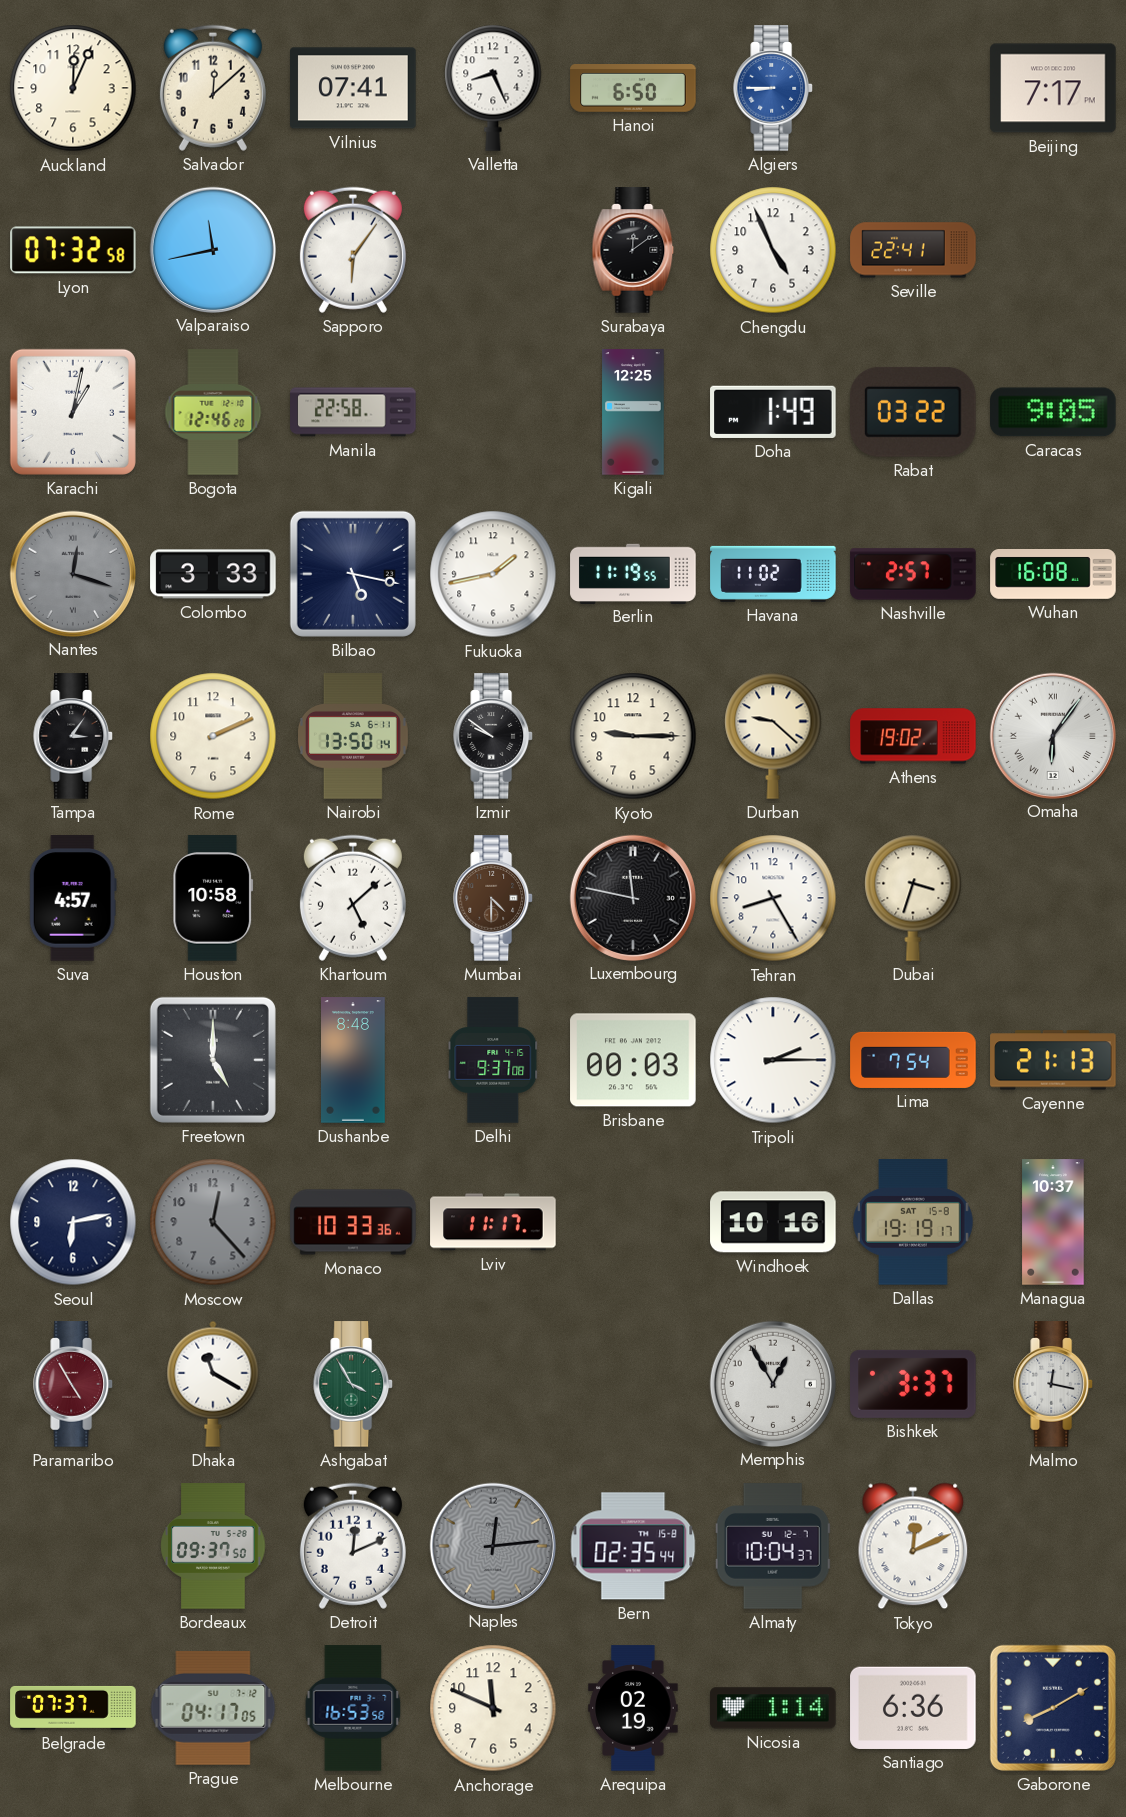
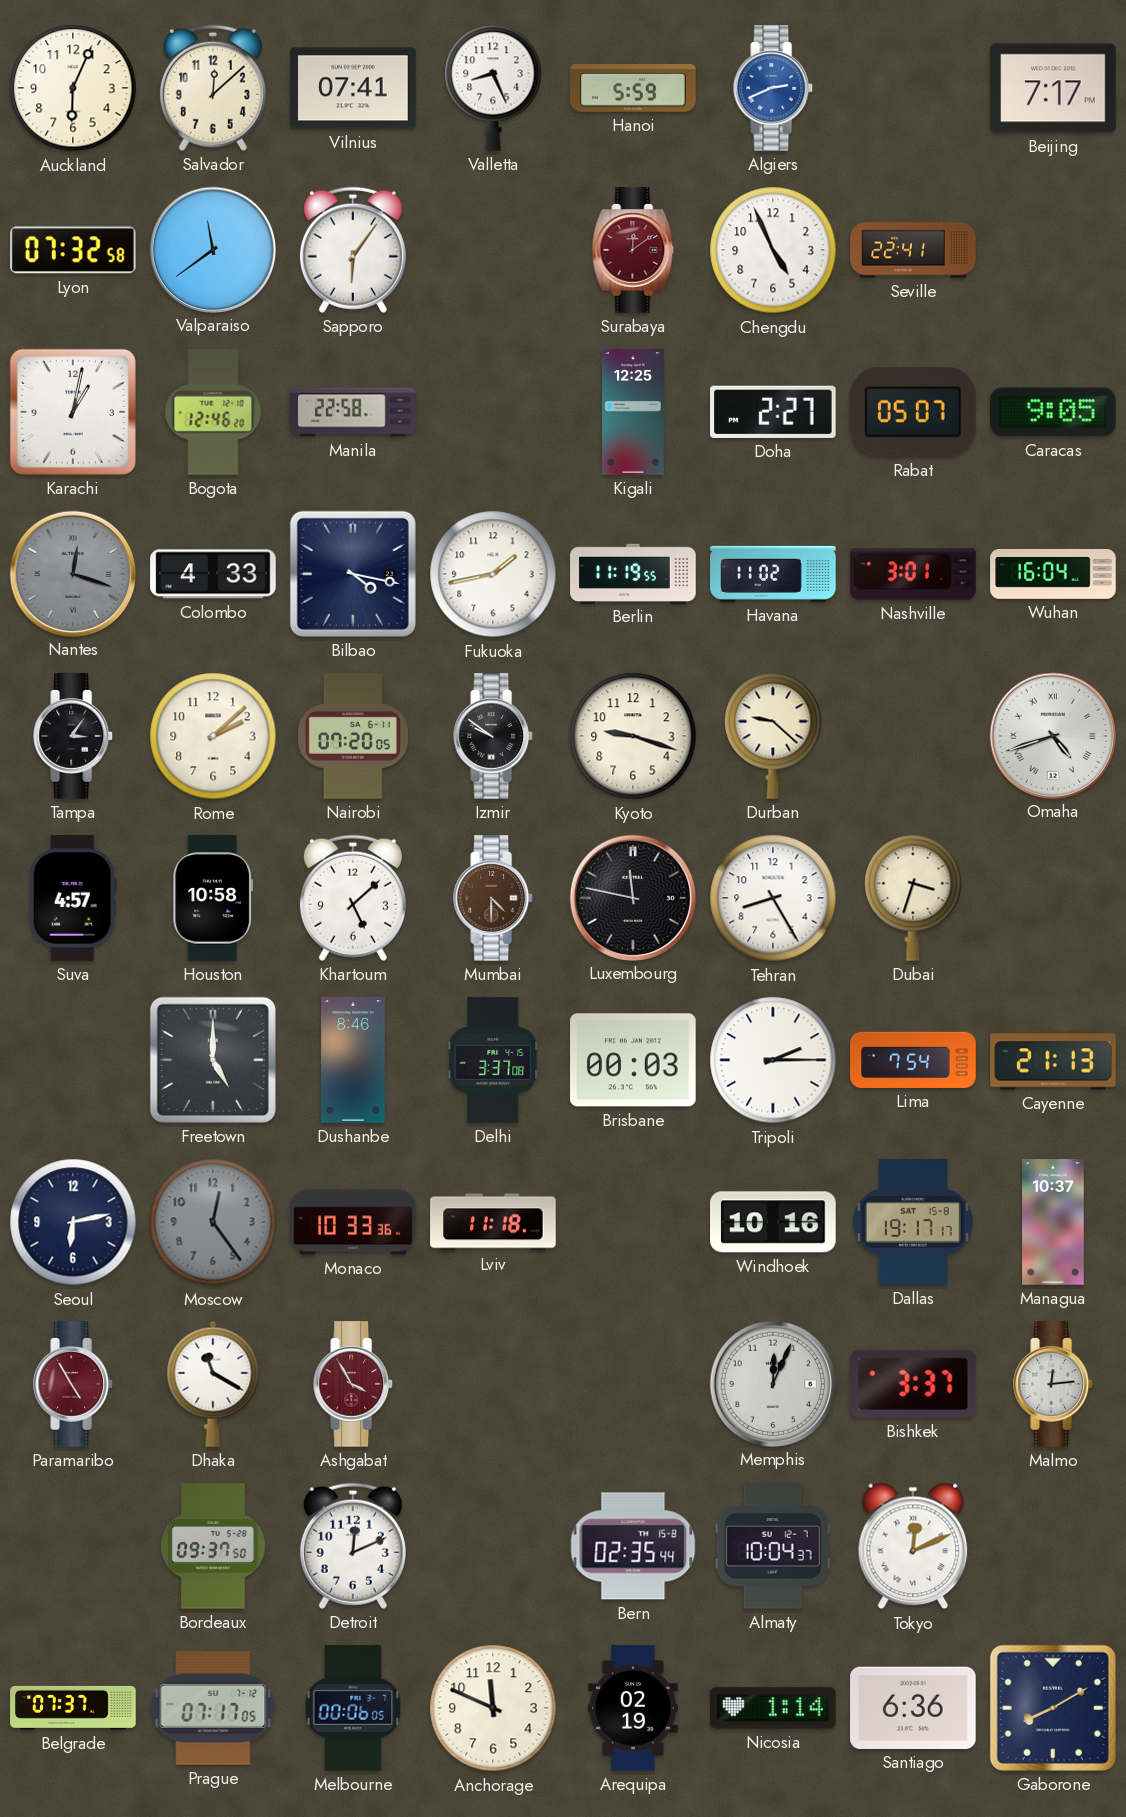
Auckland: 12:04 -> 6:04 (73, 88)
Hanoi: 6:50 -> 5:59 (633, 89)
Algiers: 8:45 -> 2:41 (774, 88)
Valparaiso: 11:43 -> 11:39 (212, 249)
Surabaya dial: black -> burgundy (633, 250)
Doha: 1:49 -> 2:27 (773, 412)
Rabat: 03:22 -> 05:07 (914, 412)
Colombo: 3:33 -> 4:33 (213, 574)
Bilbao: 5:17 -> 4:17 (353, 574)
Nashville: 2:57 -> 3:01 (913, 574)
Wuhan: 16:08 -> 16:04 (1053, 575)
Rome: 2:11 -> 2:08 (213, 736)
Nairobi: 13:50 -> 07:20 (353, 736)
Kyoto: 9:15 -> 9:18 (633, 736)
Athens: 19:02 -> none (913, 736)
Omaha: 6:06 -> 4:42 (1052, 735)
Dushanbe: 8:48 -> 8:46 (354, 1060)
Delhi: 9:37 -> 3:37 (493, 1060)
Moscow: 12:23 -> 12:24 (213, 1222)
Lviv: 11:17 -> 11:18 (493, 1222)
Dallas: 19:19 -> 19:17 (914, 1222)
Ashgabat dial: green -> burgundy (354, 1384)
Memphis: 12:55 -> 12:04 (772, 1383)
Malmo: 12:17 -> 12:14 (1054, 1384)
Naples: 12:14 -> none (492, 1545)
Prague: 04:17 -> 07:17 (213, 1708)
Melbourne: 16:53 -> 00:06 (353, 1708)
